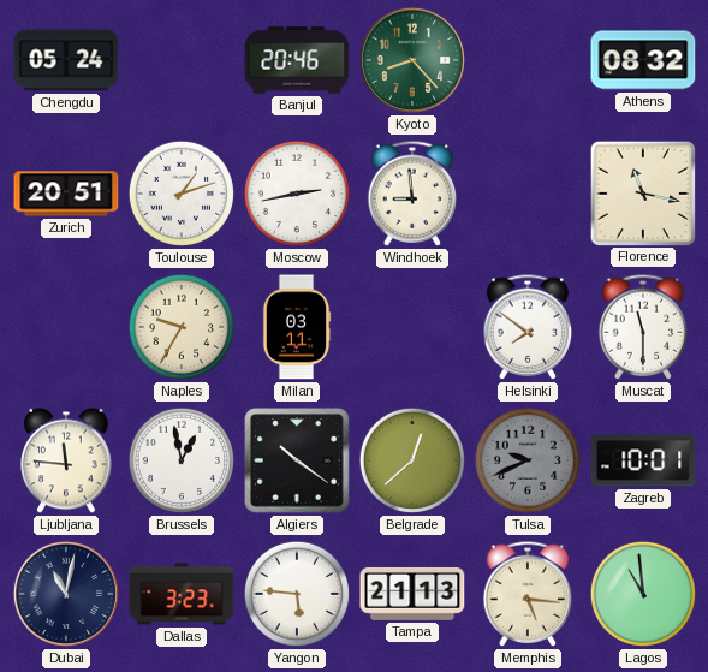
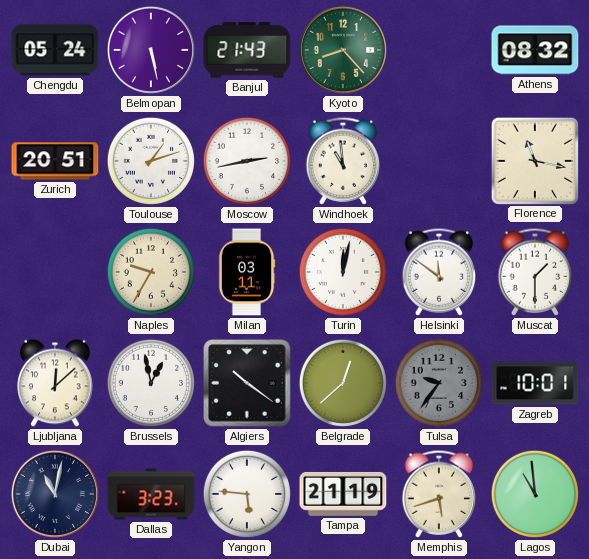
Belmopan: none -> 5:28 (151, 50)
Banjul: 20:46 -> 21:43 (247, 50)
Windhoek: 8:59 -> 10:59 (343, 161)
Turin: none -> 12:02 (343, 272)
Helsinki: 7:51 -> 11:51 (439, 272)
Muscat: 11:30 -> 1:30 (535, 272)
Ljubljana: 11:46 -> 12:08 (55, 383)
Tulsa: 9:41 -> 9:36 (439, 383)
Tampa: 21:13 -> 21:19 (343, 494)
Memphis: 5:16 -> 5:42 (439, 494)
